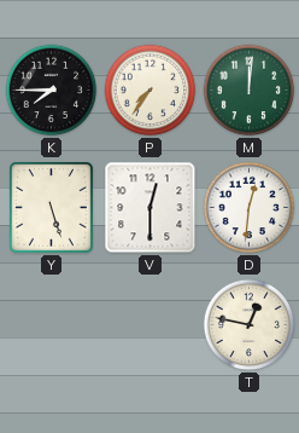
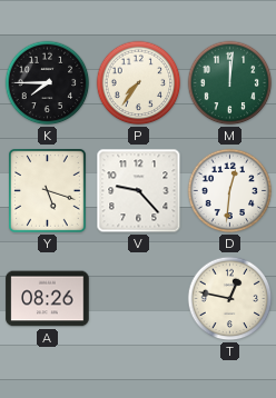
Y: 5:27 -> 5:18 (48, 191)
V: 12:30 -> 9:23 (139, 191)
A: none -> 08:26 (48, 299)
